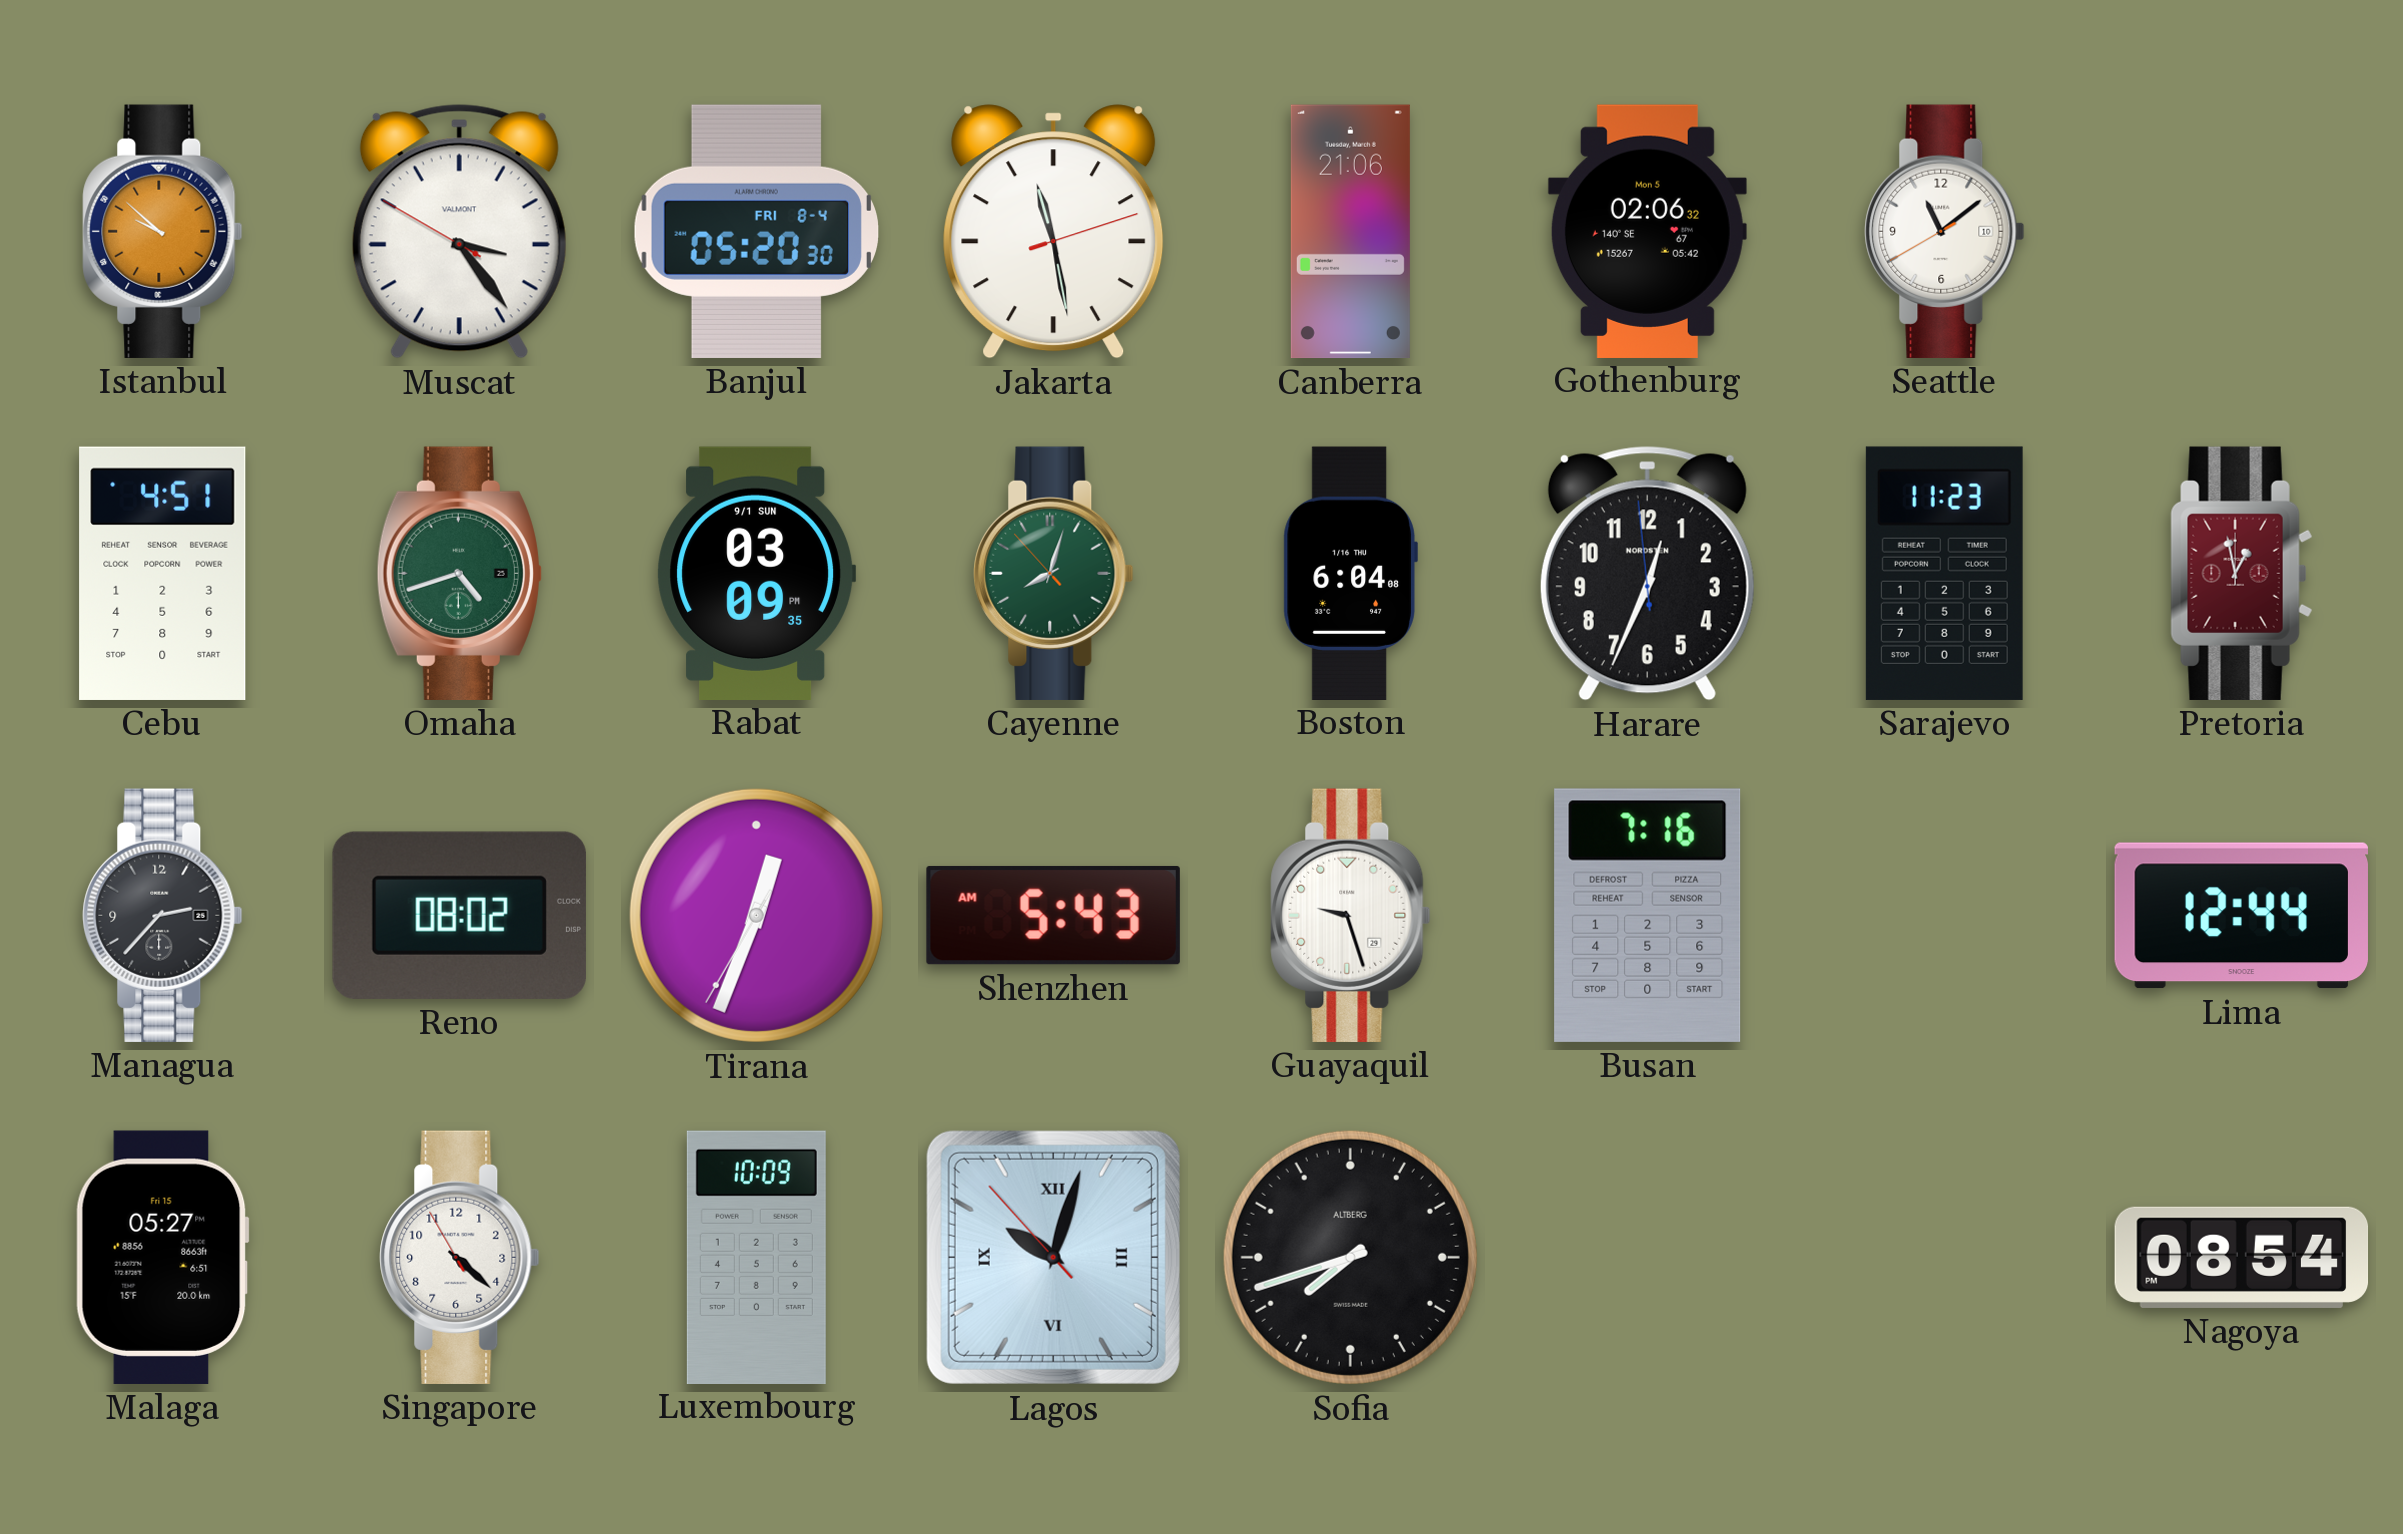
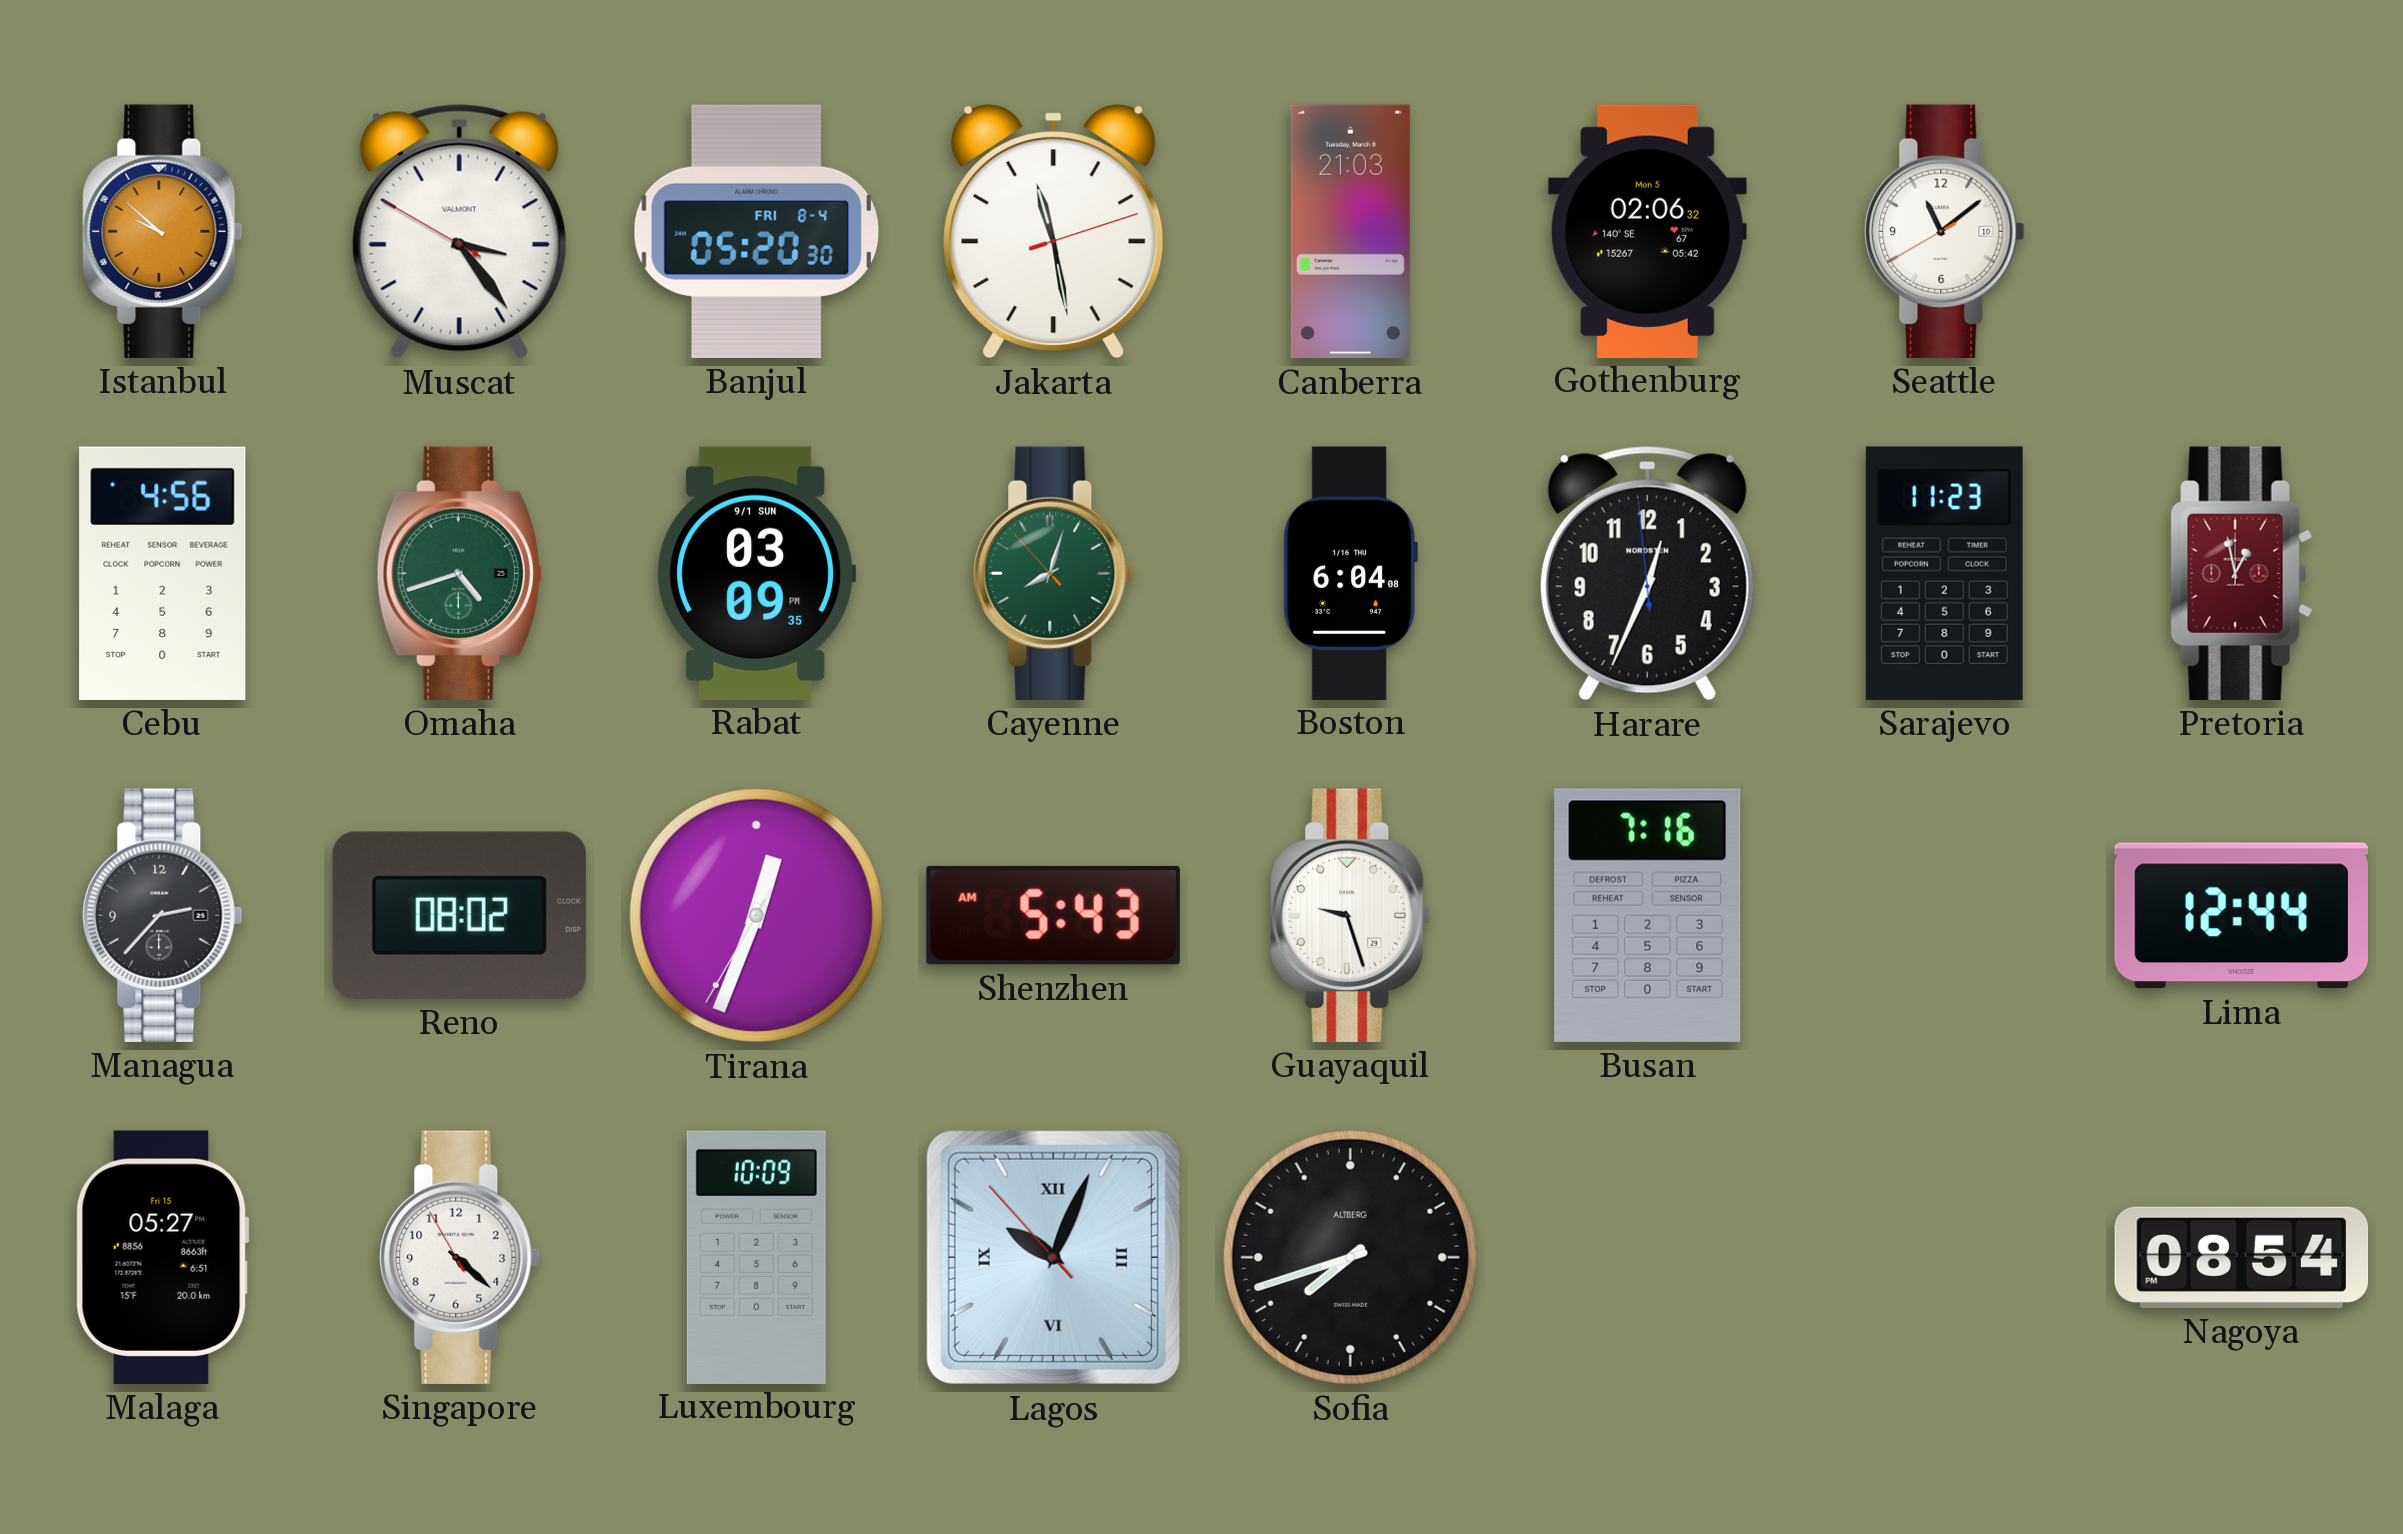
Canberra: 21:06 -> 21:03 (1350, 232)
Cebu: 4:51 -> 4:56 (163, 573)
Lagos: 10:02 -> 10:03 (1053, 1257)
